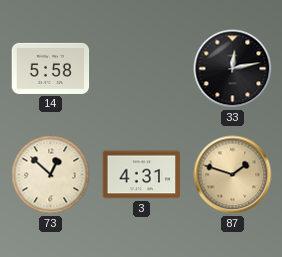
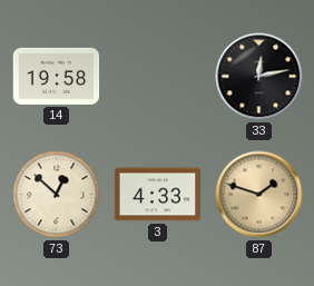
14: 5:58 -> 19:58 (57, 76)
3: 4:31 -> 4:33 (158, 195)
